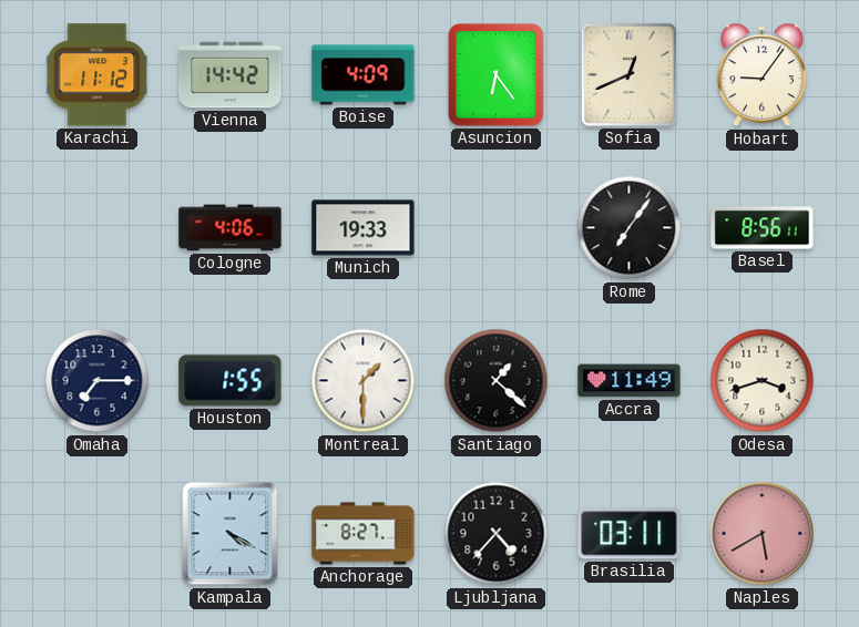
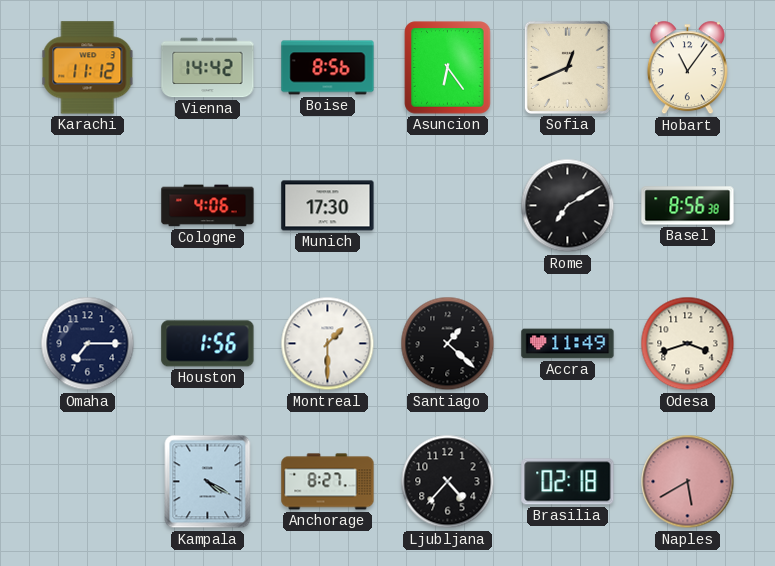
Boise: 4:09 -> 8:56 (328, 68)
Hobart: 9:06 -> 11:06 (687, 68)
Munich: 19:33 -> 17:30 (328, 206)
Rome: 7:06 -> 7:10 (568, 206)
Basel: 8:56:11 -> 8:56:38 (688, 206)
Houston: 1:55 -> 1:56 (208, 344)
Brasilia: 03:11 -> 02:18 (568, 482)
